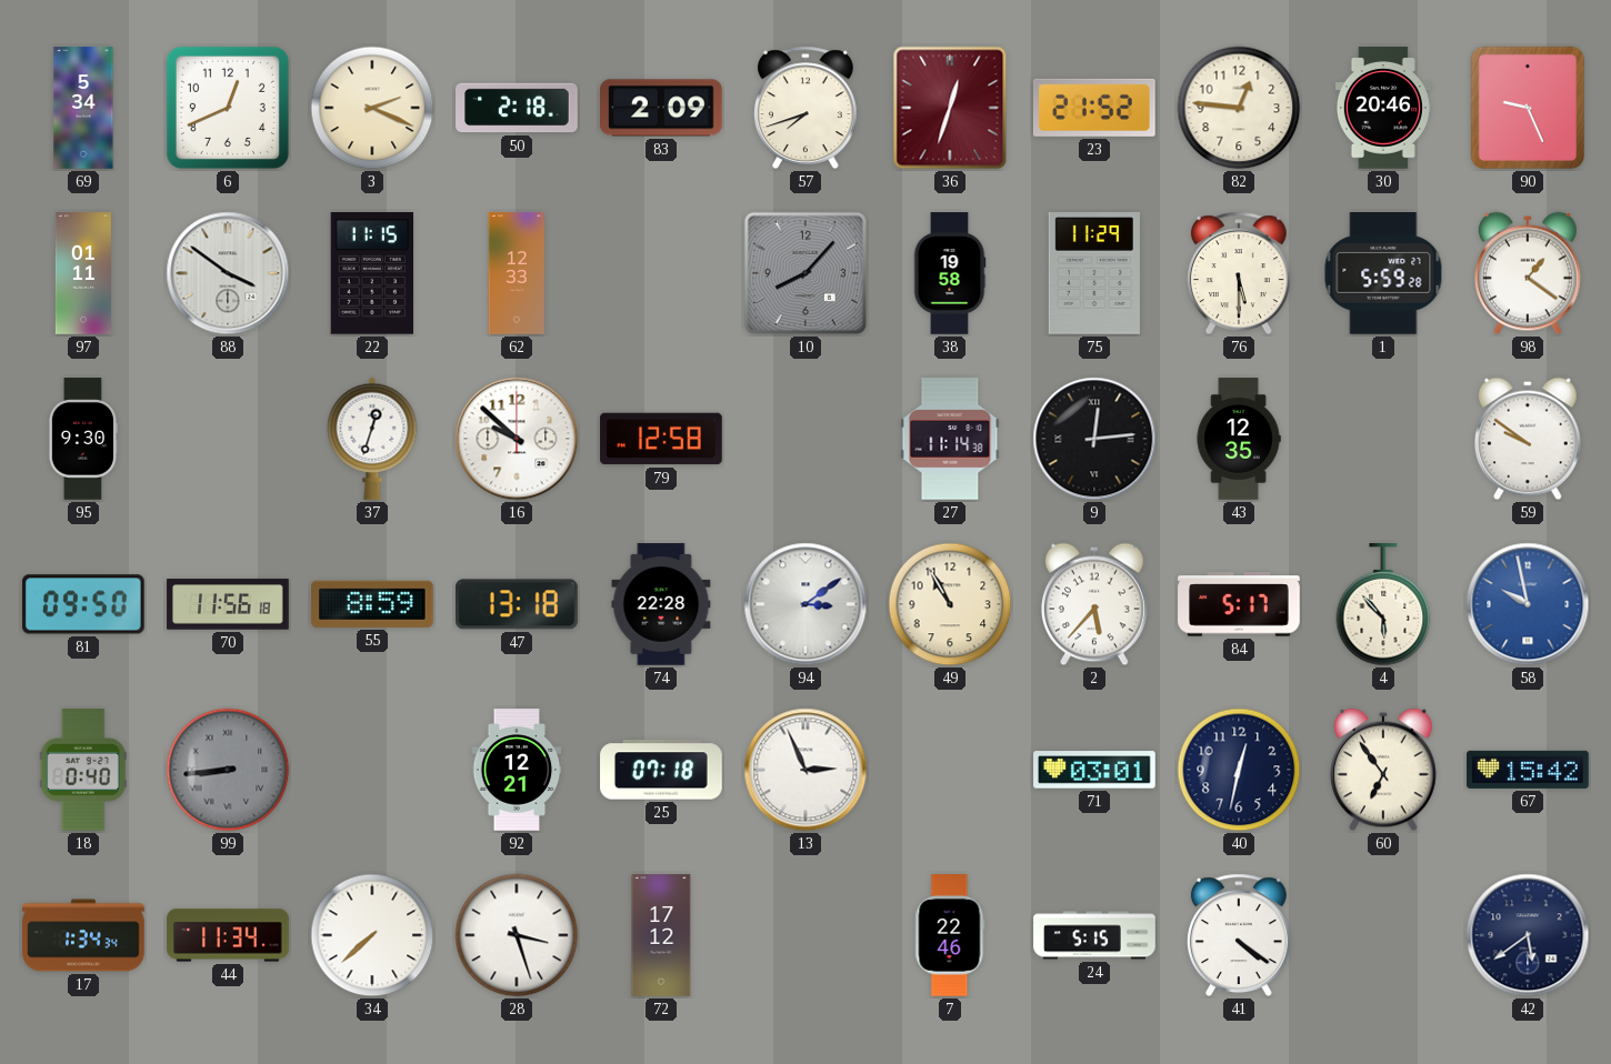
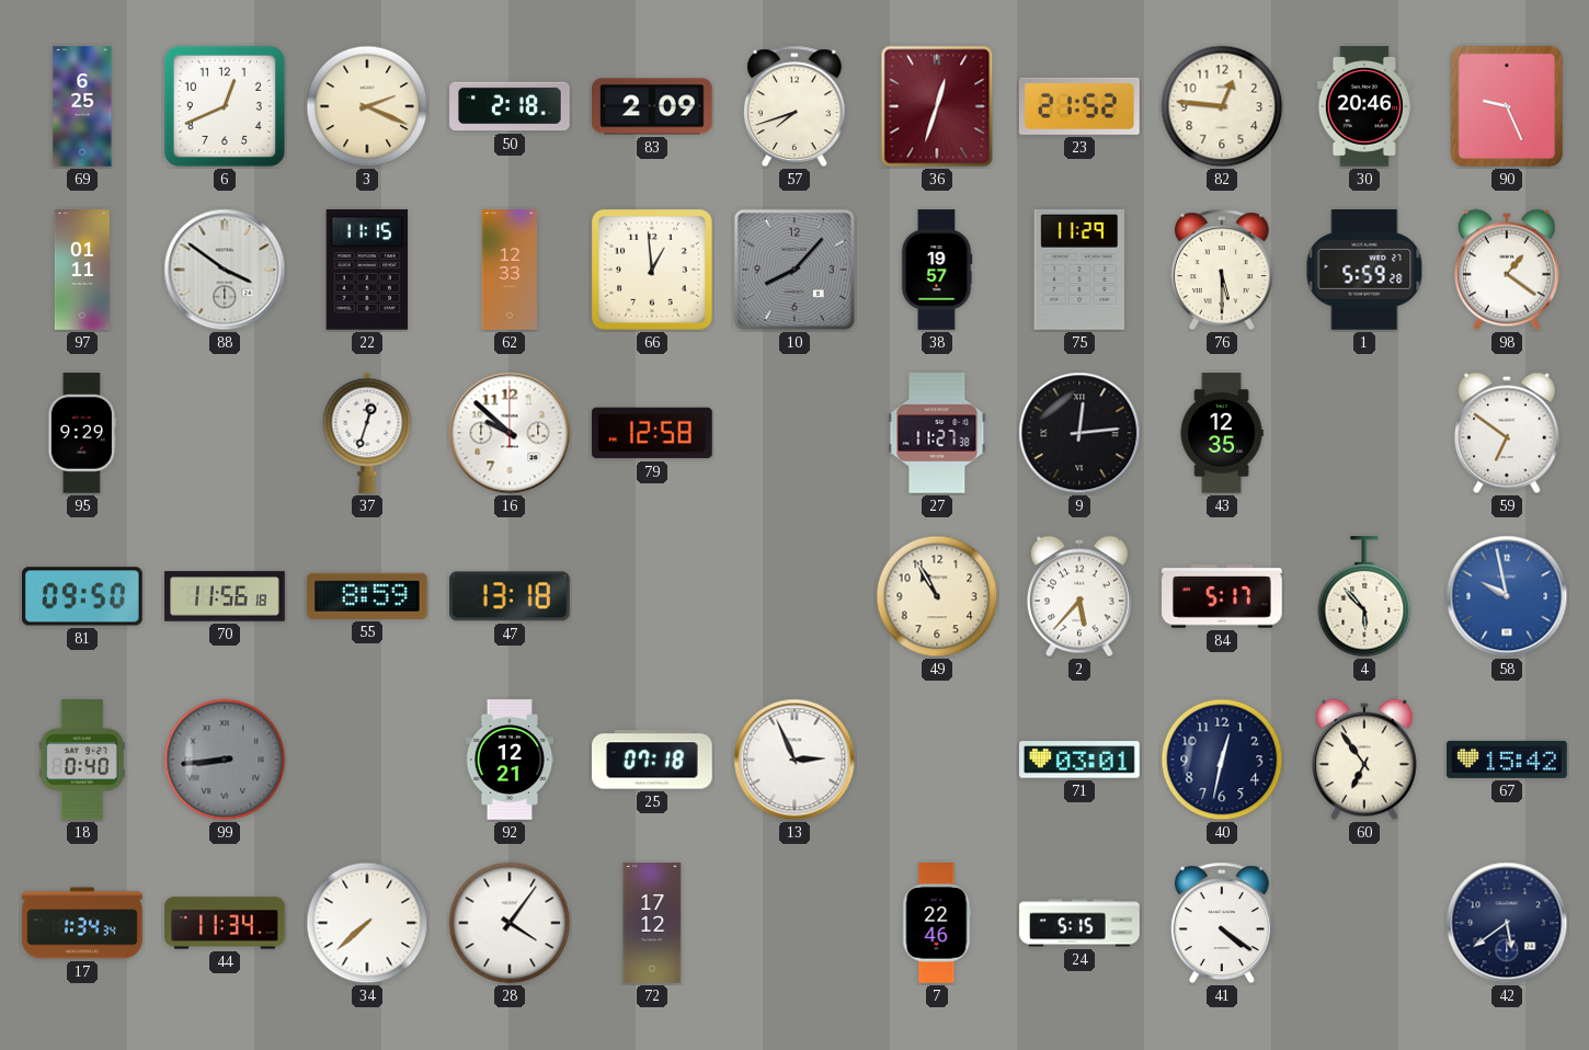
69: 5:34 -> 6:25 (82, 106)
66: none -> 12:59 (652, 270)
38: 19:58 -> 19:57 (937, 270)
95: 9:30 -> 9:29 (81, 433)
27: 11:14 -> 11:27 (937, 433)
59: 9:51 -> 6:51 (1507, 433)
74: 22:28 -> none (661, 604)
94: 3:09 -> none (805, 604)
28: 3:27 -> 4:06 (510, 923)
